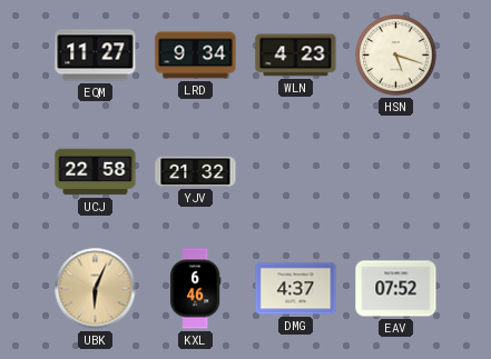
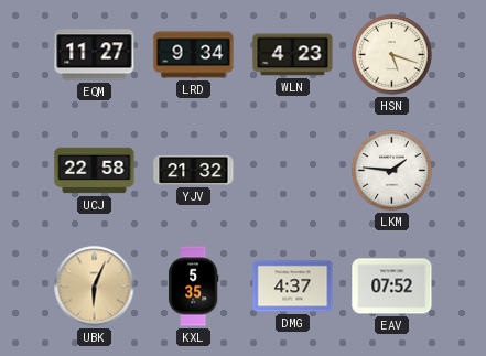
LKM: none -> 1:46 (392, 171)
KXL: 6:46 -> 5:35 (193, 287)
